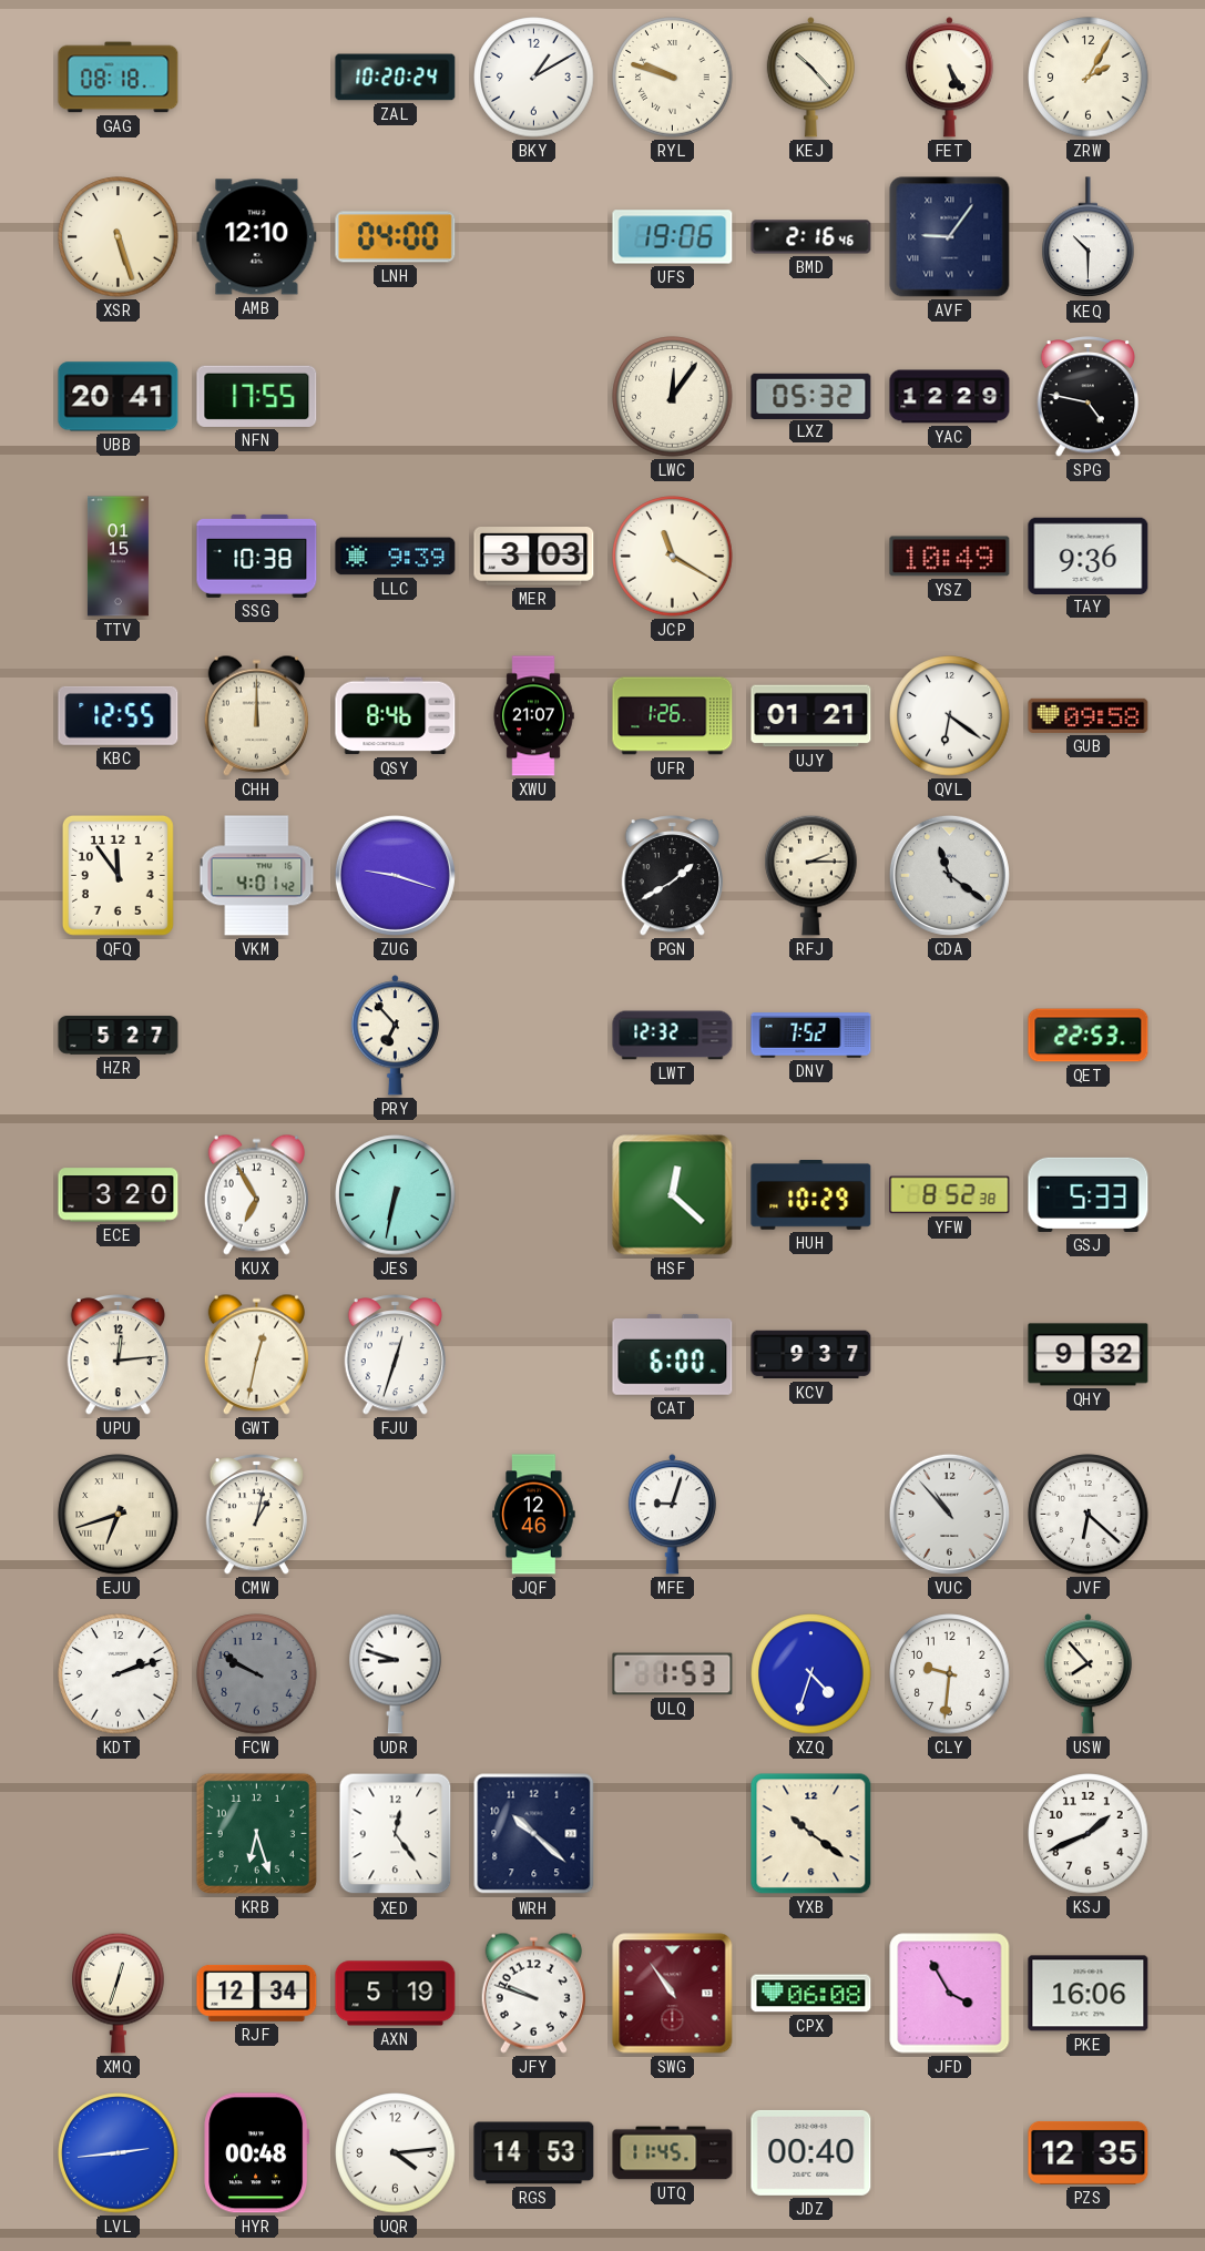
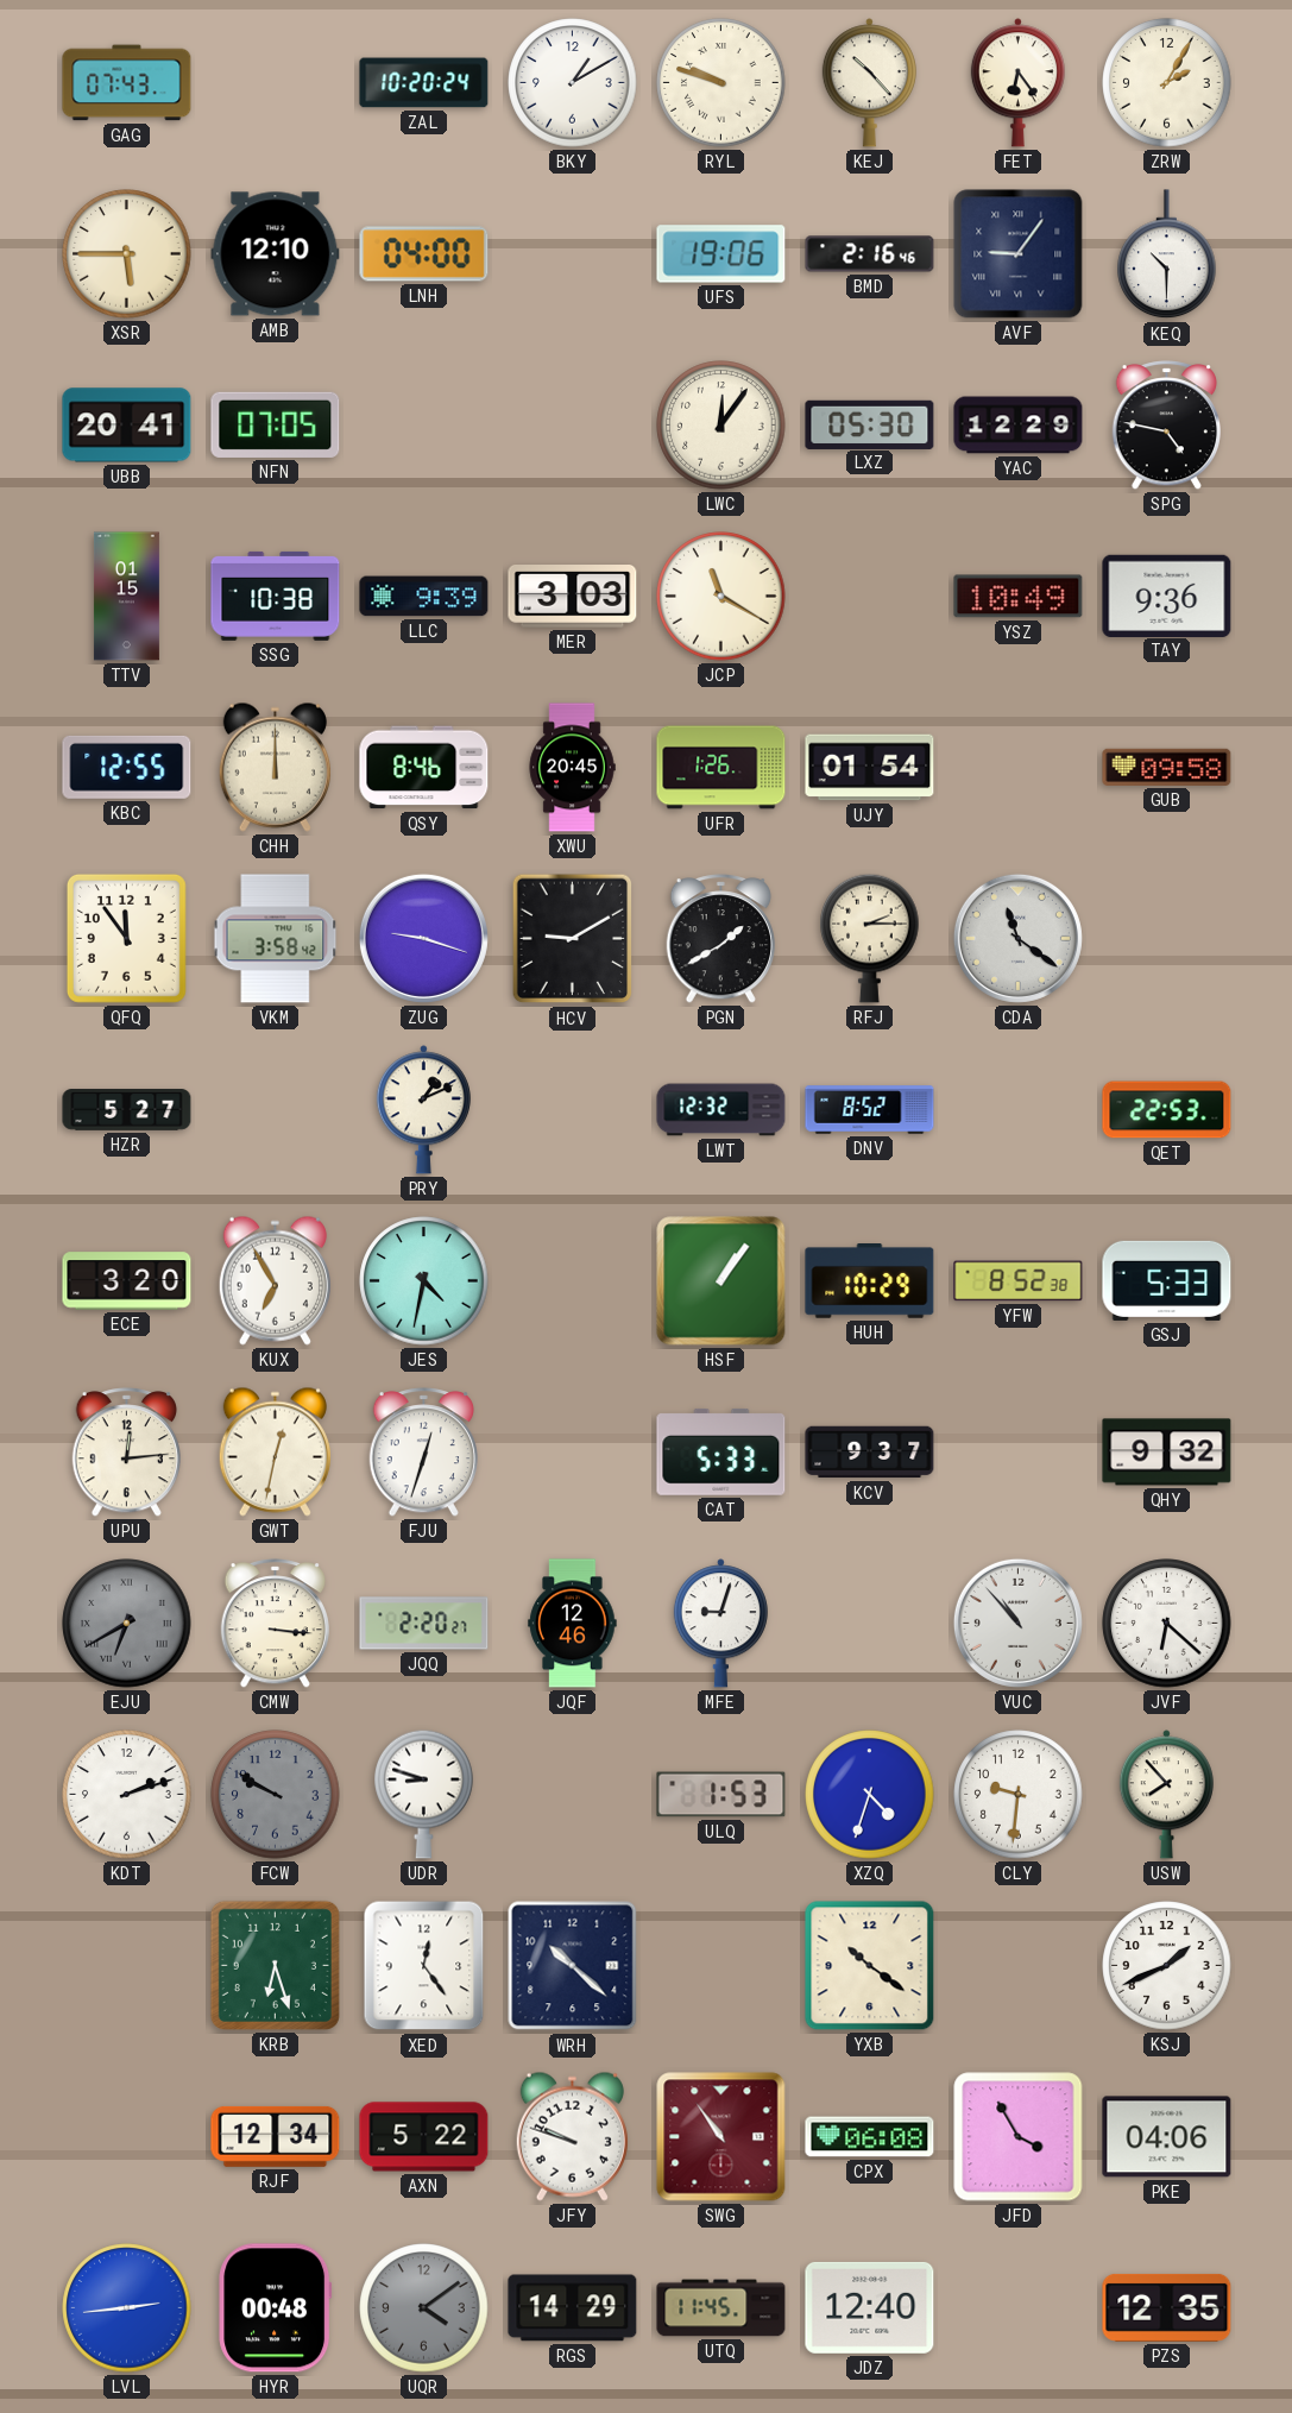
GAG: 08:18 -> 07:43 (127, 83)
FET: 5:25 -> 6:24 (1017, 83)
XSR: 5:27 -> 5:45 (127, 254)
NFN: 17:55 -> 07:05 (276, 424)
LXZ: 05:32 -> 05:30 (870, 424)
XWU: 21:07 -> 20:45 (572, 768)
UJY: 01:21 -> 01:54 (870, 768)
QVL: 6:21 -> none (950, 716)
VKM: 4:01 -> 3:58 (276, 939)
HCV: none -> 9:10 (573, 939)
PRY: 6:53 -> 1:11 (423, 1110)
DNV: 7:52 -> 8:52 (870, 1110)
JES: 6:32 -> 4:32 (424, 1281)
HSF: 12:22 -> 1:06 (721, 1281)
CAT: 6:00 -> 5:33 (721, 1451)
EJU: 6:42 -> 6:40 (127, 1624)
EJU dial: cream -> grey (127, 1624)
CMW: 1:02 -> 3:16 (275, 1624)
JQQ: none -> 2:20 (424, 1624)
XMQ: 12:33 -> none (119, 1993)
AXN: 5:19 -> 5:22 (424, 2137)
PKE: 16:06 -> 04:06 (1167, 2137)
UQR: 4:14 -> 4:09 (424, 2308)
UQR dial: white -> grey (424, 2308)
RGS: 14:53 -> 14:29 (573, 2308)
JDZ: 00:40 -> 12:40 (870, 2307)
